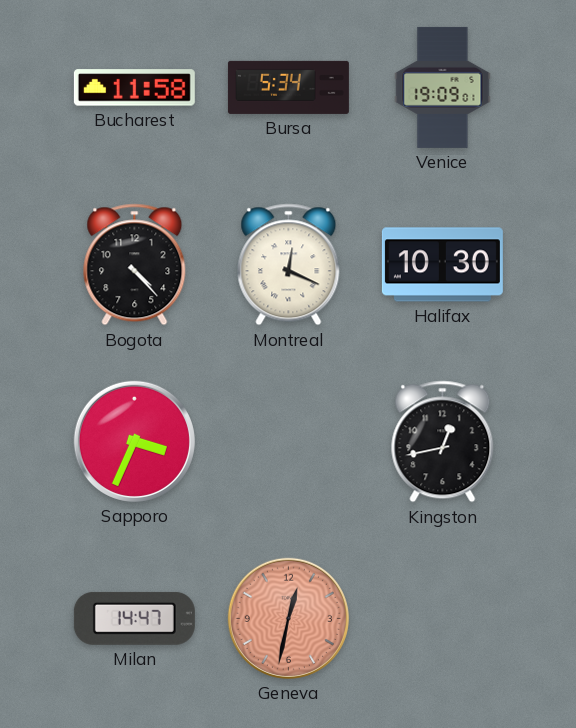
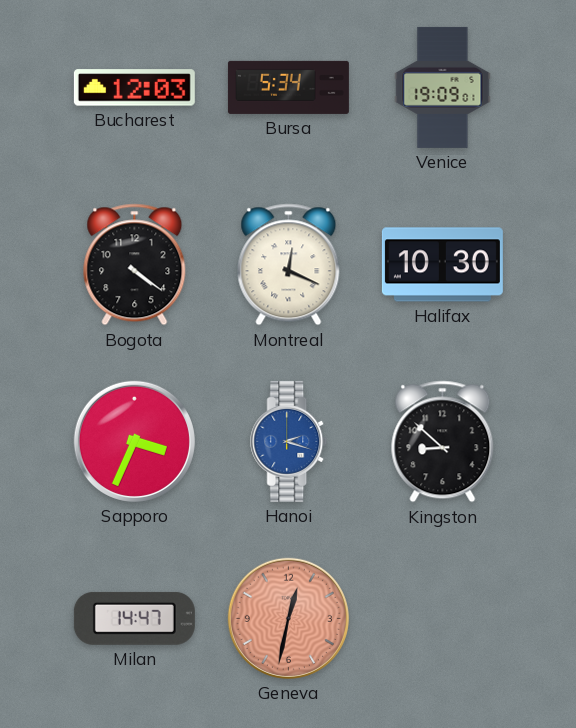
Bucharest: 11:58 -> 12:03 (134, 88)
Bogota: 4:23 -> 4:21 (135, 265)
Hanoi: none -> 2:18 (289, 441)
Kingston: 12:43 -> 8:52 (443, 442)
